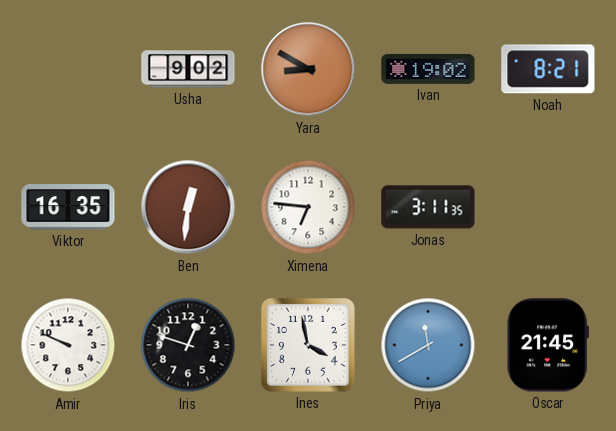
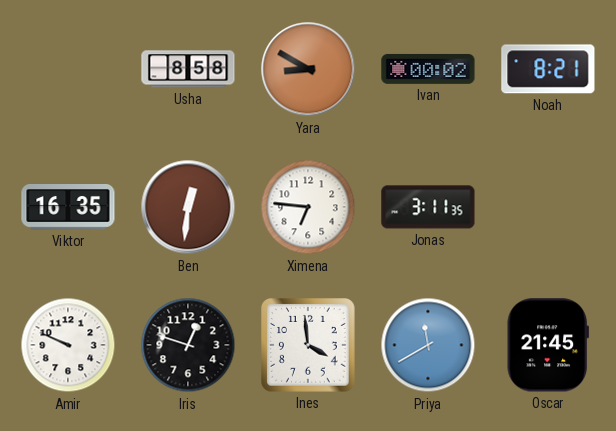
Usha: 9:02 -> 8:58 (188, 69)
Ivan: 19:02 -> 00:02 (428, 69)
Ines: 3:58 -> 3:59 (309, 346)
